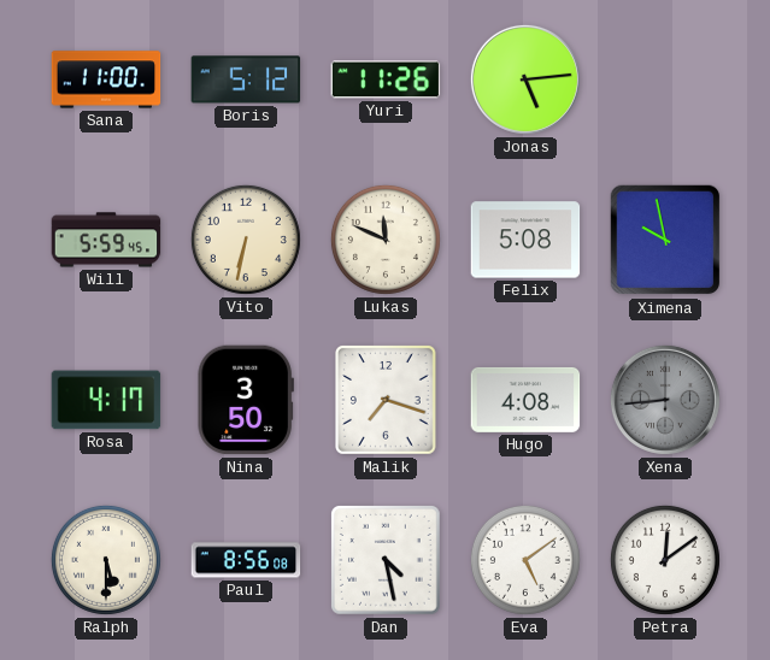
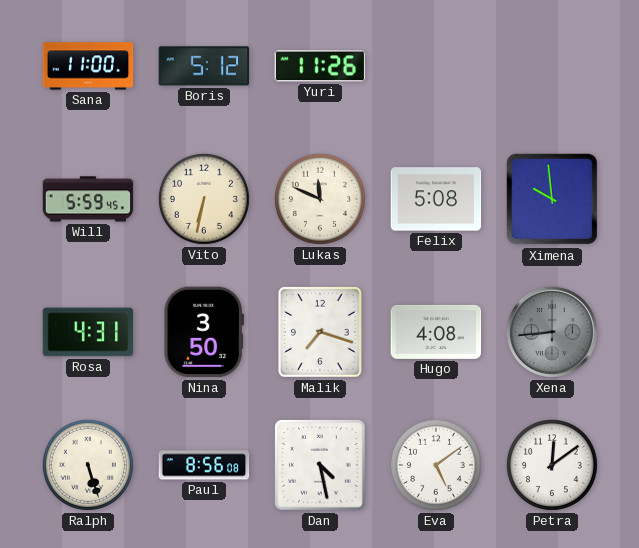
Jonas: 5:14 -> none (525, 79)
Ximena: 9:58 -> 9:59 (552, 199)
Rosa: 4:17 -> 4:31 (88, 332)
Ralph: 5:30 -> 5:27 (88, 465)
